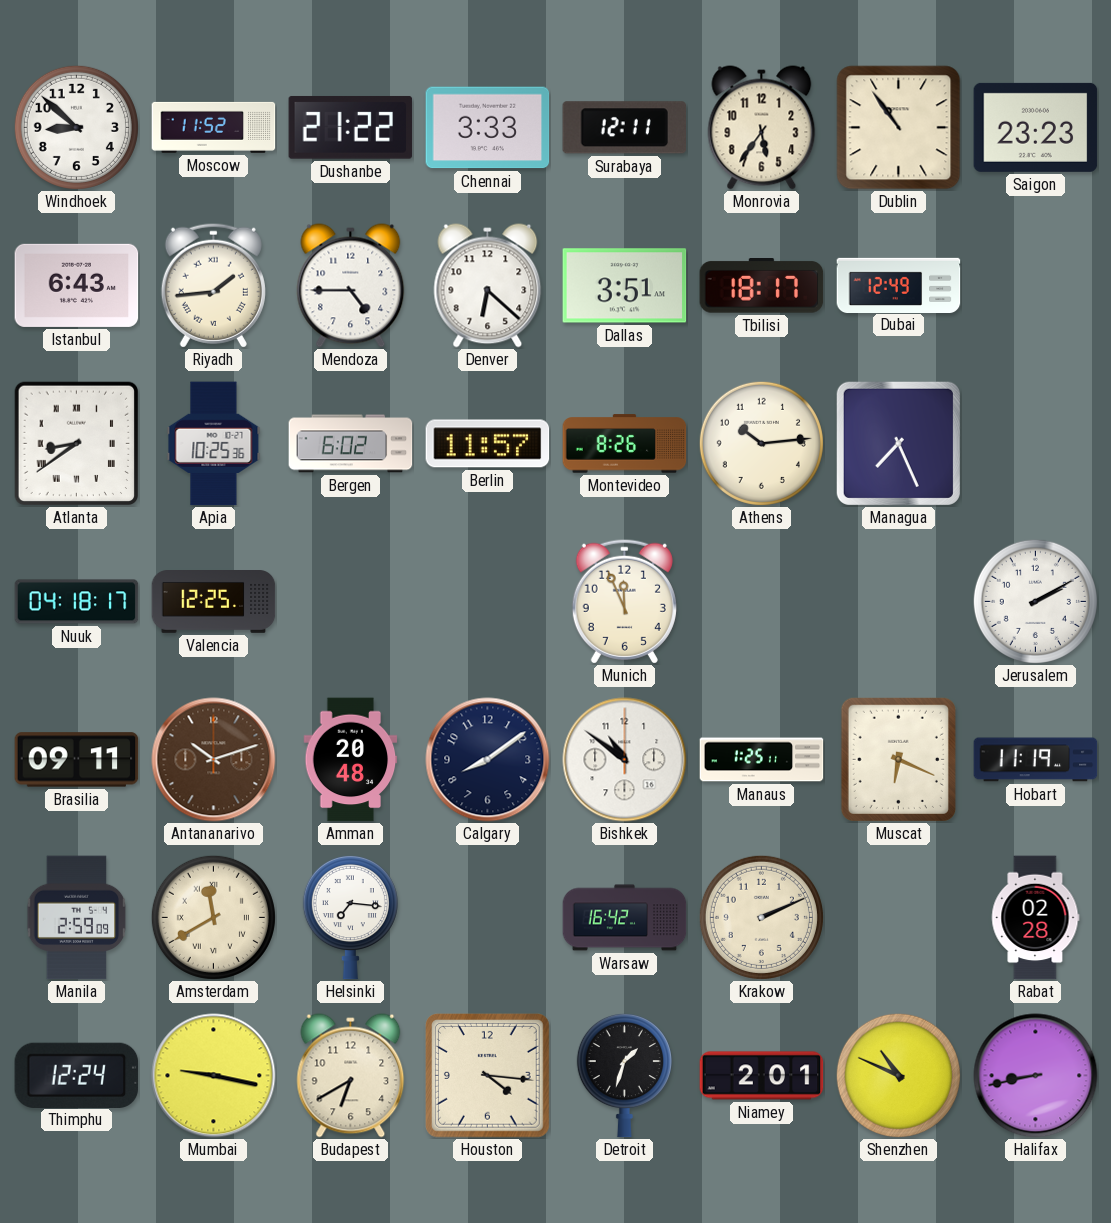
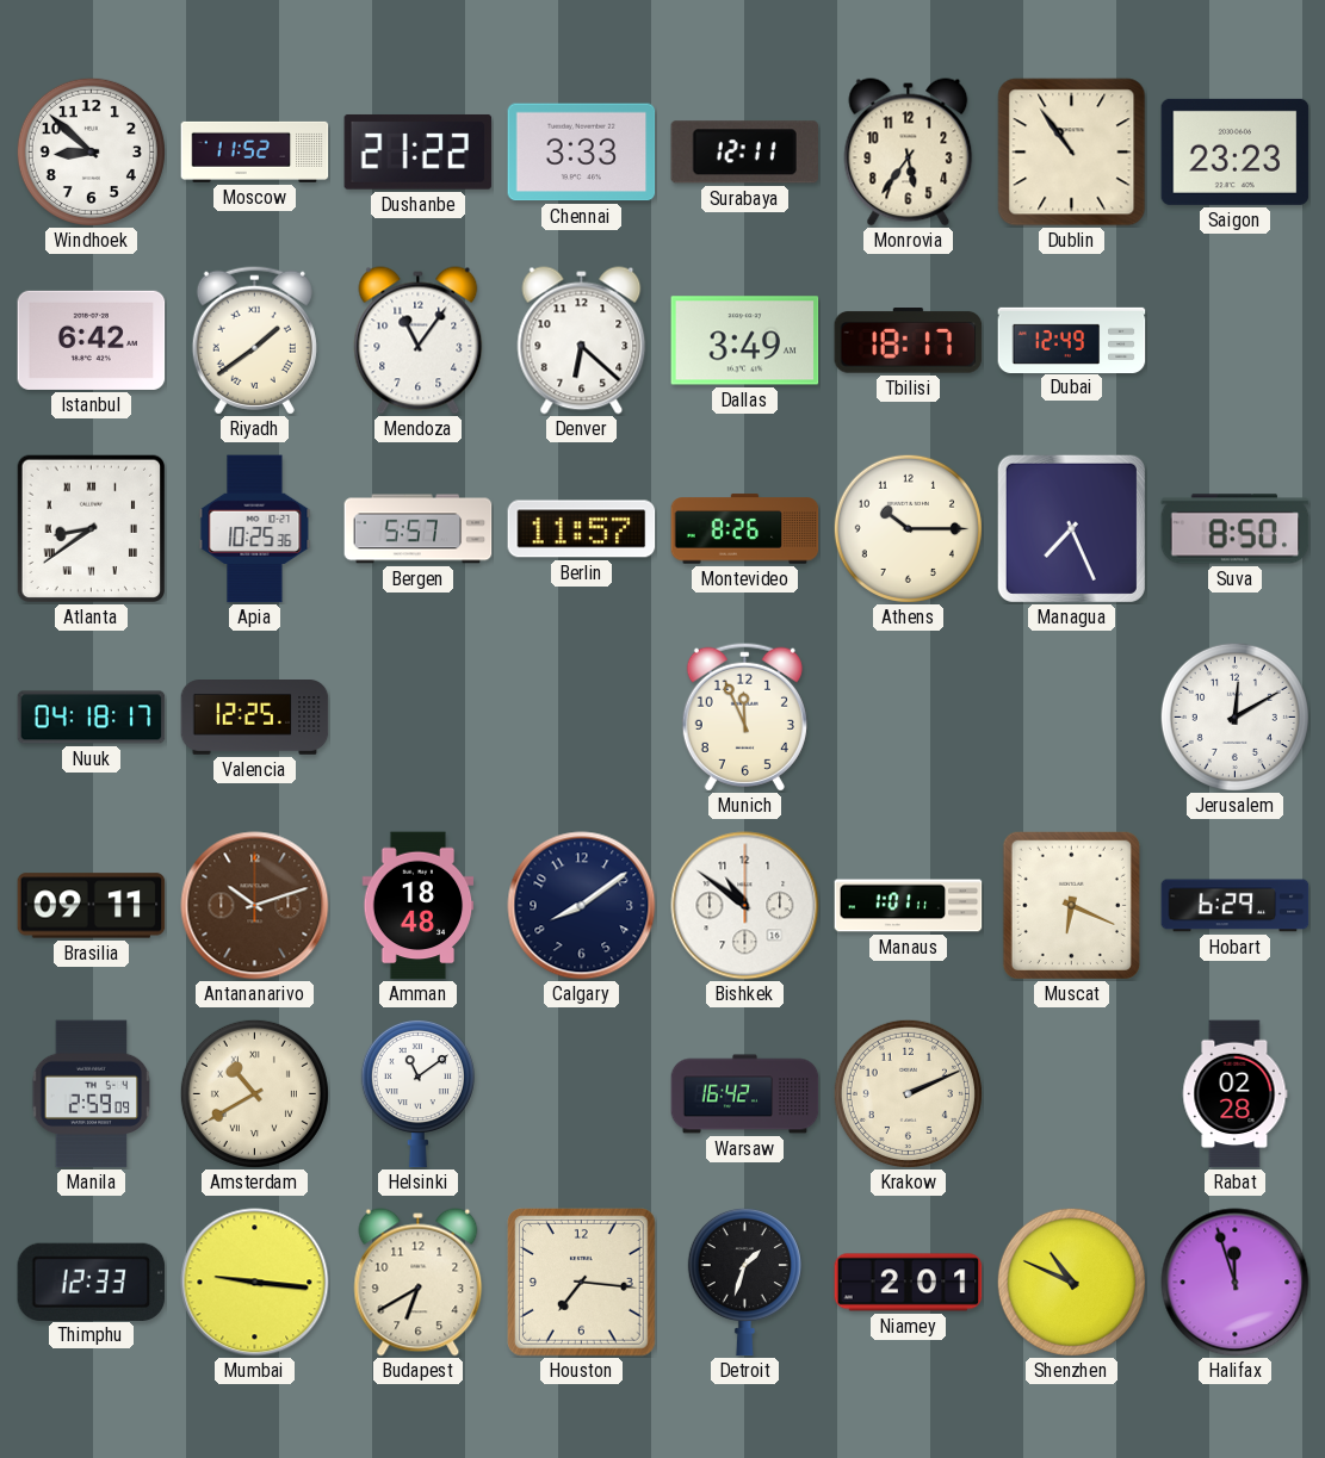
Istanbul: 6:43 -> 6:42 (92, 340)
Riyadh: 1:44 -> 1:39 (254, 340)
Mendoza: 4:45 -> 11:06 (419, 341)
Dallas: 3:51 -> 3:49 (745, 341)
Bergen: 6:02 -> 5:57 (419, 529)
Athens: 10:14 -> 10:15 (908, 528)
Suva: none -> 8:50 (1236, 529)
Jerusalem: 2:10 -> 12:10 (1234, 716)
Amman: 20:48 -> 18:48 (419, 906)
Manaus: 1:25 -> 1:01 (909, 906)
Hobart: 11:19 -> 6:29 (1236, 906)
Amsterdam: 11:40 -> 10:40 (254, 1093)
Helsinki: 7:16 -> 11:09 (417, 1093)
Thimphu: 12:24 -> 12:33 (92, 1282)
Mumbai: 9:17 -> 9:16 (255, 1283)
Houston: 4:16 -> 7:16 (582, 1283)
Halifax: 8:43 -> 11:57 (1236, 1283)
